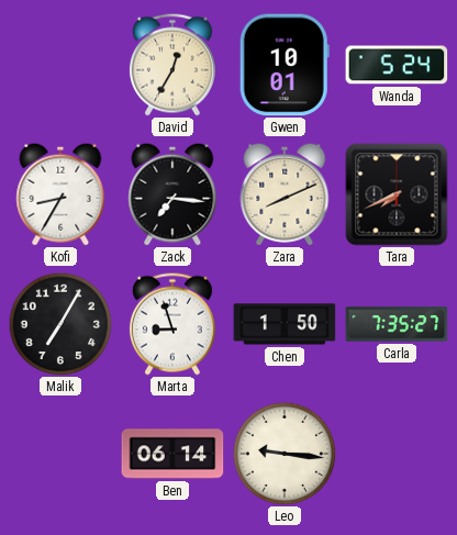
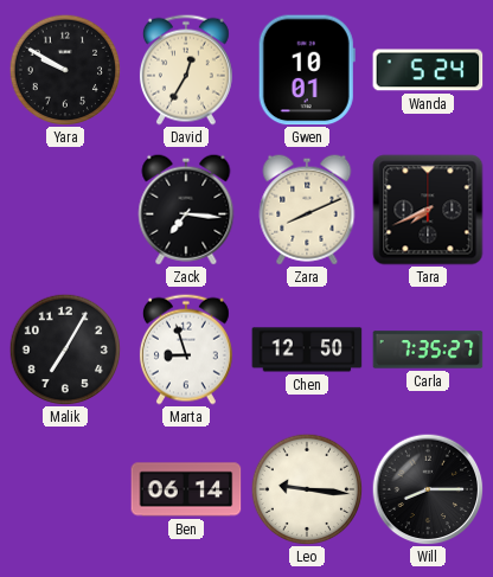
Yara: none -> 9:50 (65, 70)
Kofi: 8:35 -> none (60, 194)
Chen: 1:50 -> 12:50 (307, 350)
Will: none -> 8:15 (428, 489)
